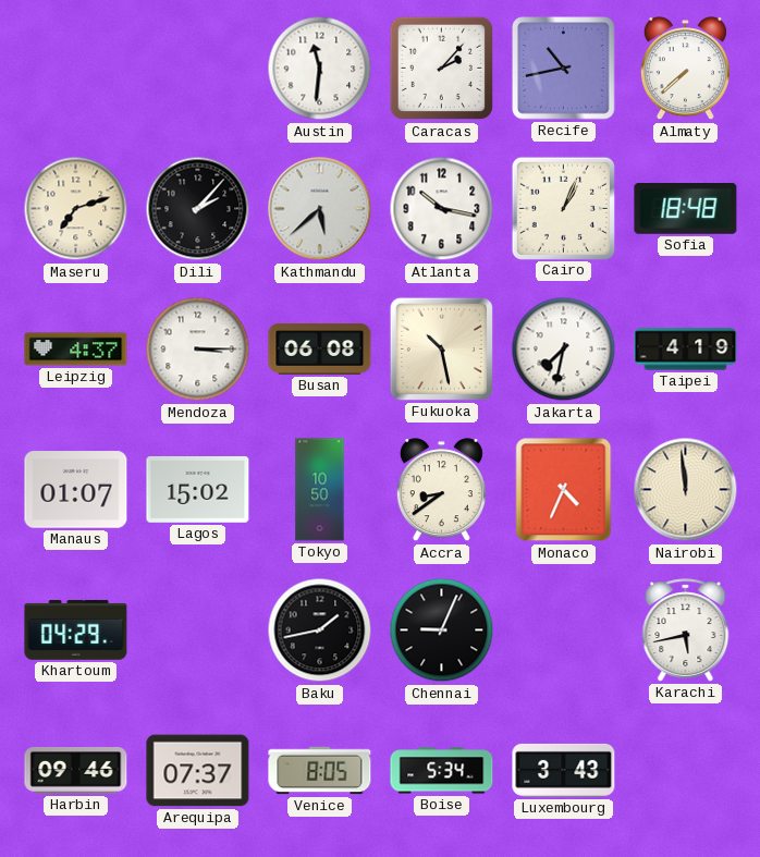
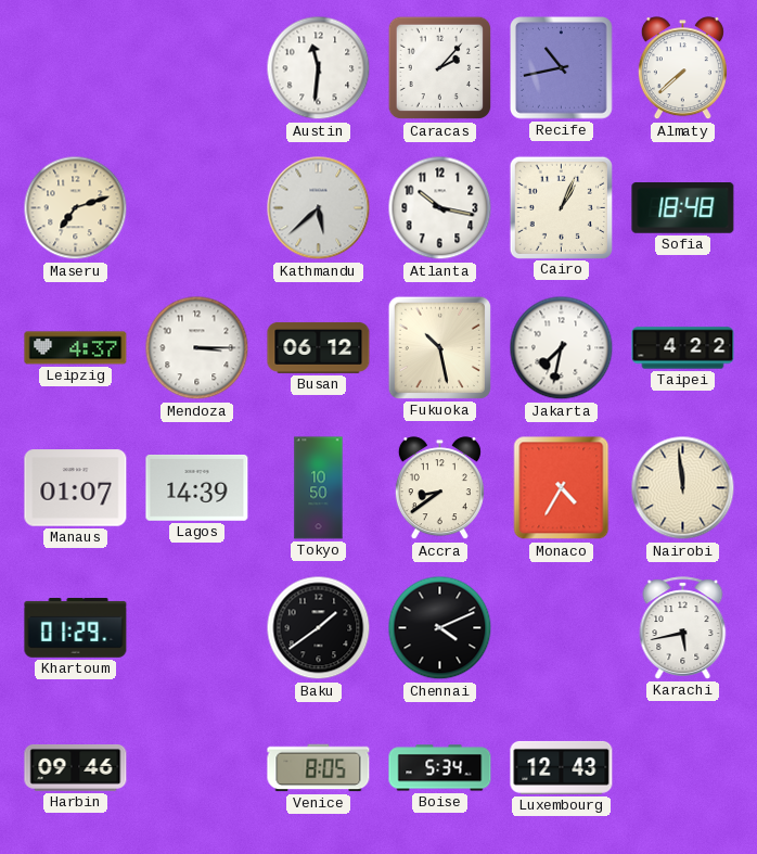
Dili: 2:07 -> none (198, 209)
Busan: 06:08 -> 06:12 (319, 347)
Taipei: 4:19 -> 4:22 (683, 348)
Lagos: 15:02 -> 14:39 (197, 487)
Monaco: 4:34 -> 4:35 (562, 488)
Khartoum: 04:29 -> 01:29 (76, 627)
Baku: 1:43 -> 1:39 (319, 628)
Chennai: 9:04 -> 4:11 (440, 628)
Arequipa: 07:37 -> none (198, 771)
Luxembourg: 3:43 -> 12:43 (562, 767)
